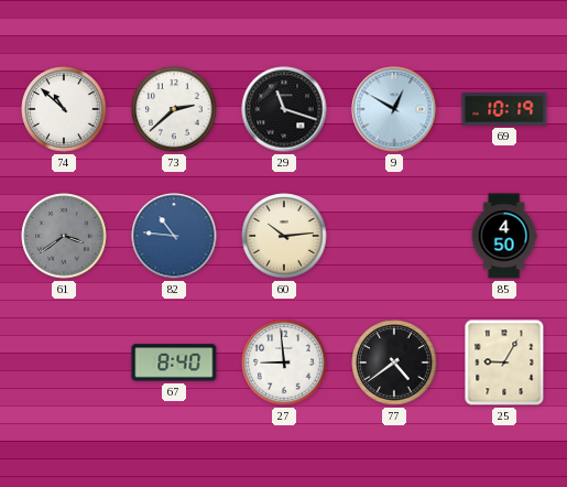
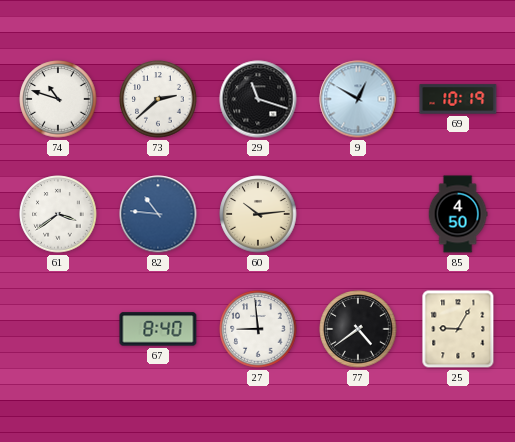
74: 10:52 -> 10:48 (58, 99)
61 dial: grey -> white (58, 214)
